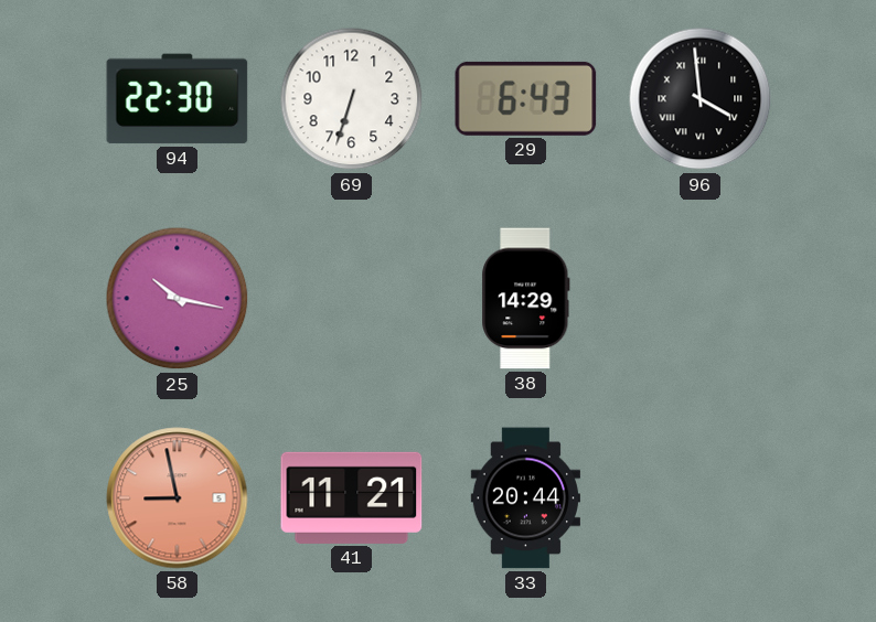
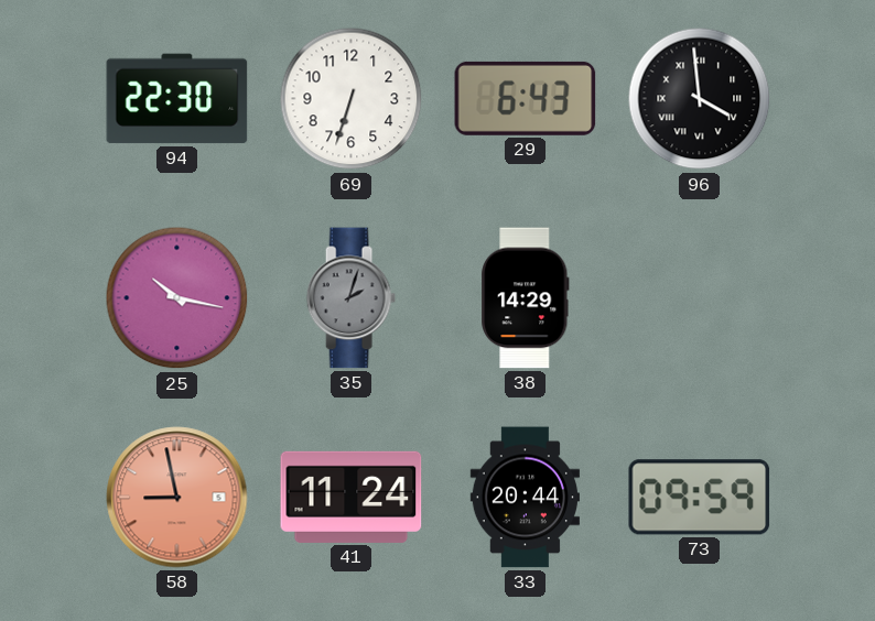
35: none -> 2:03 (350, 298)
41: 11:21 -> 11:24 (352, 497)
73: none -> 09:59 (700, 498)
